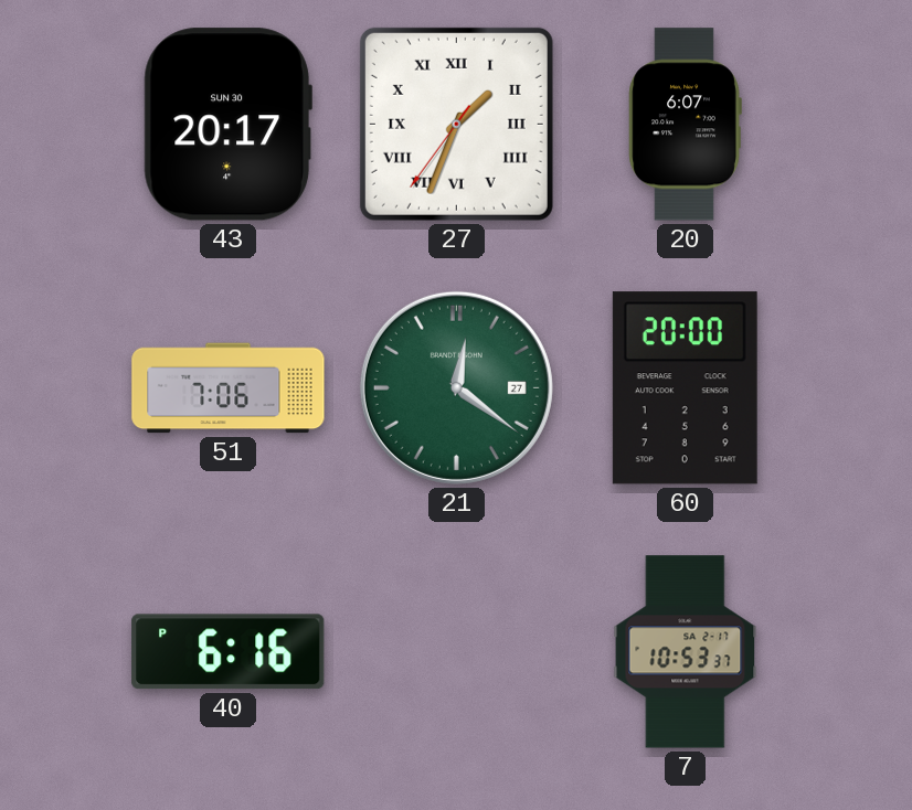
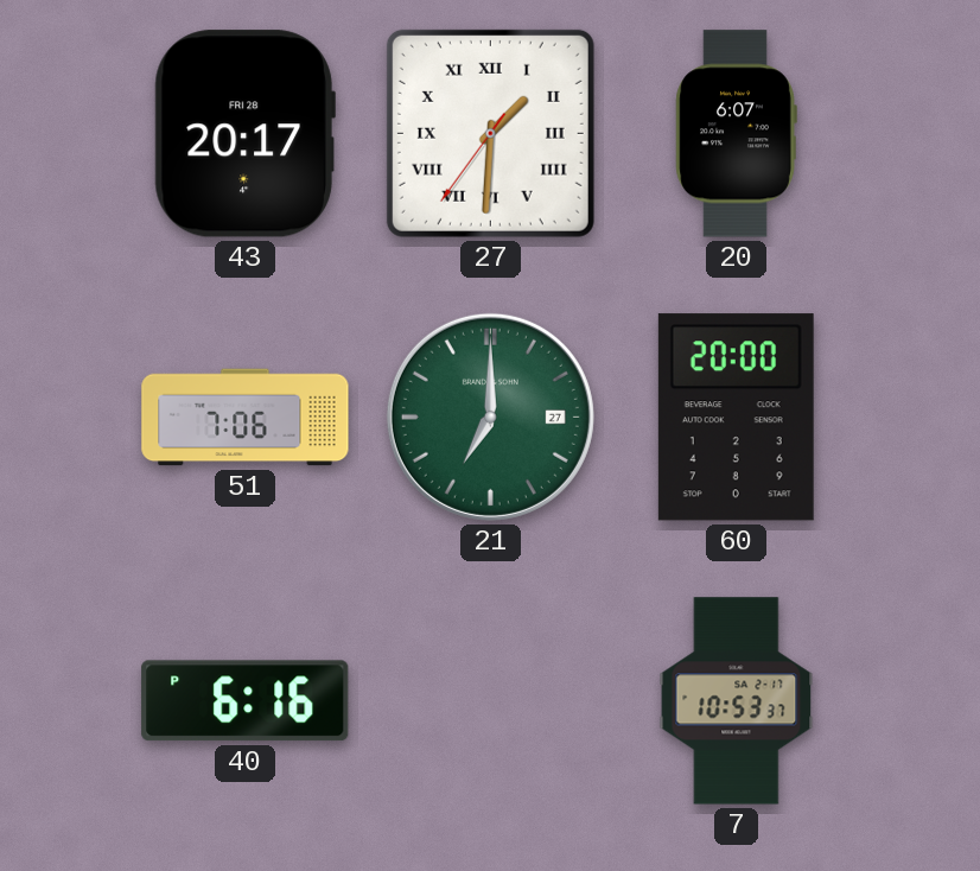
43 date: SUN 30 -> FRI 28 (244, 134)
27: 1:33 -> 1:30 (490, 133)
21: 12:21 -> 7:00 (490, 417)
